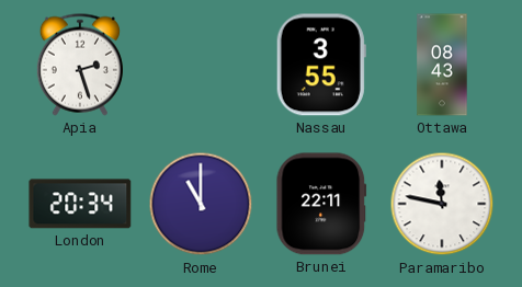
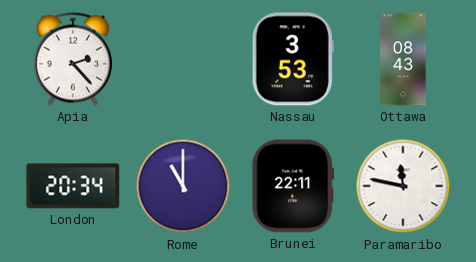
Apia: 2:27 -> 2:23 (73, 59)
Nassau: 3:55 -> 3:53 (293, 59)
